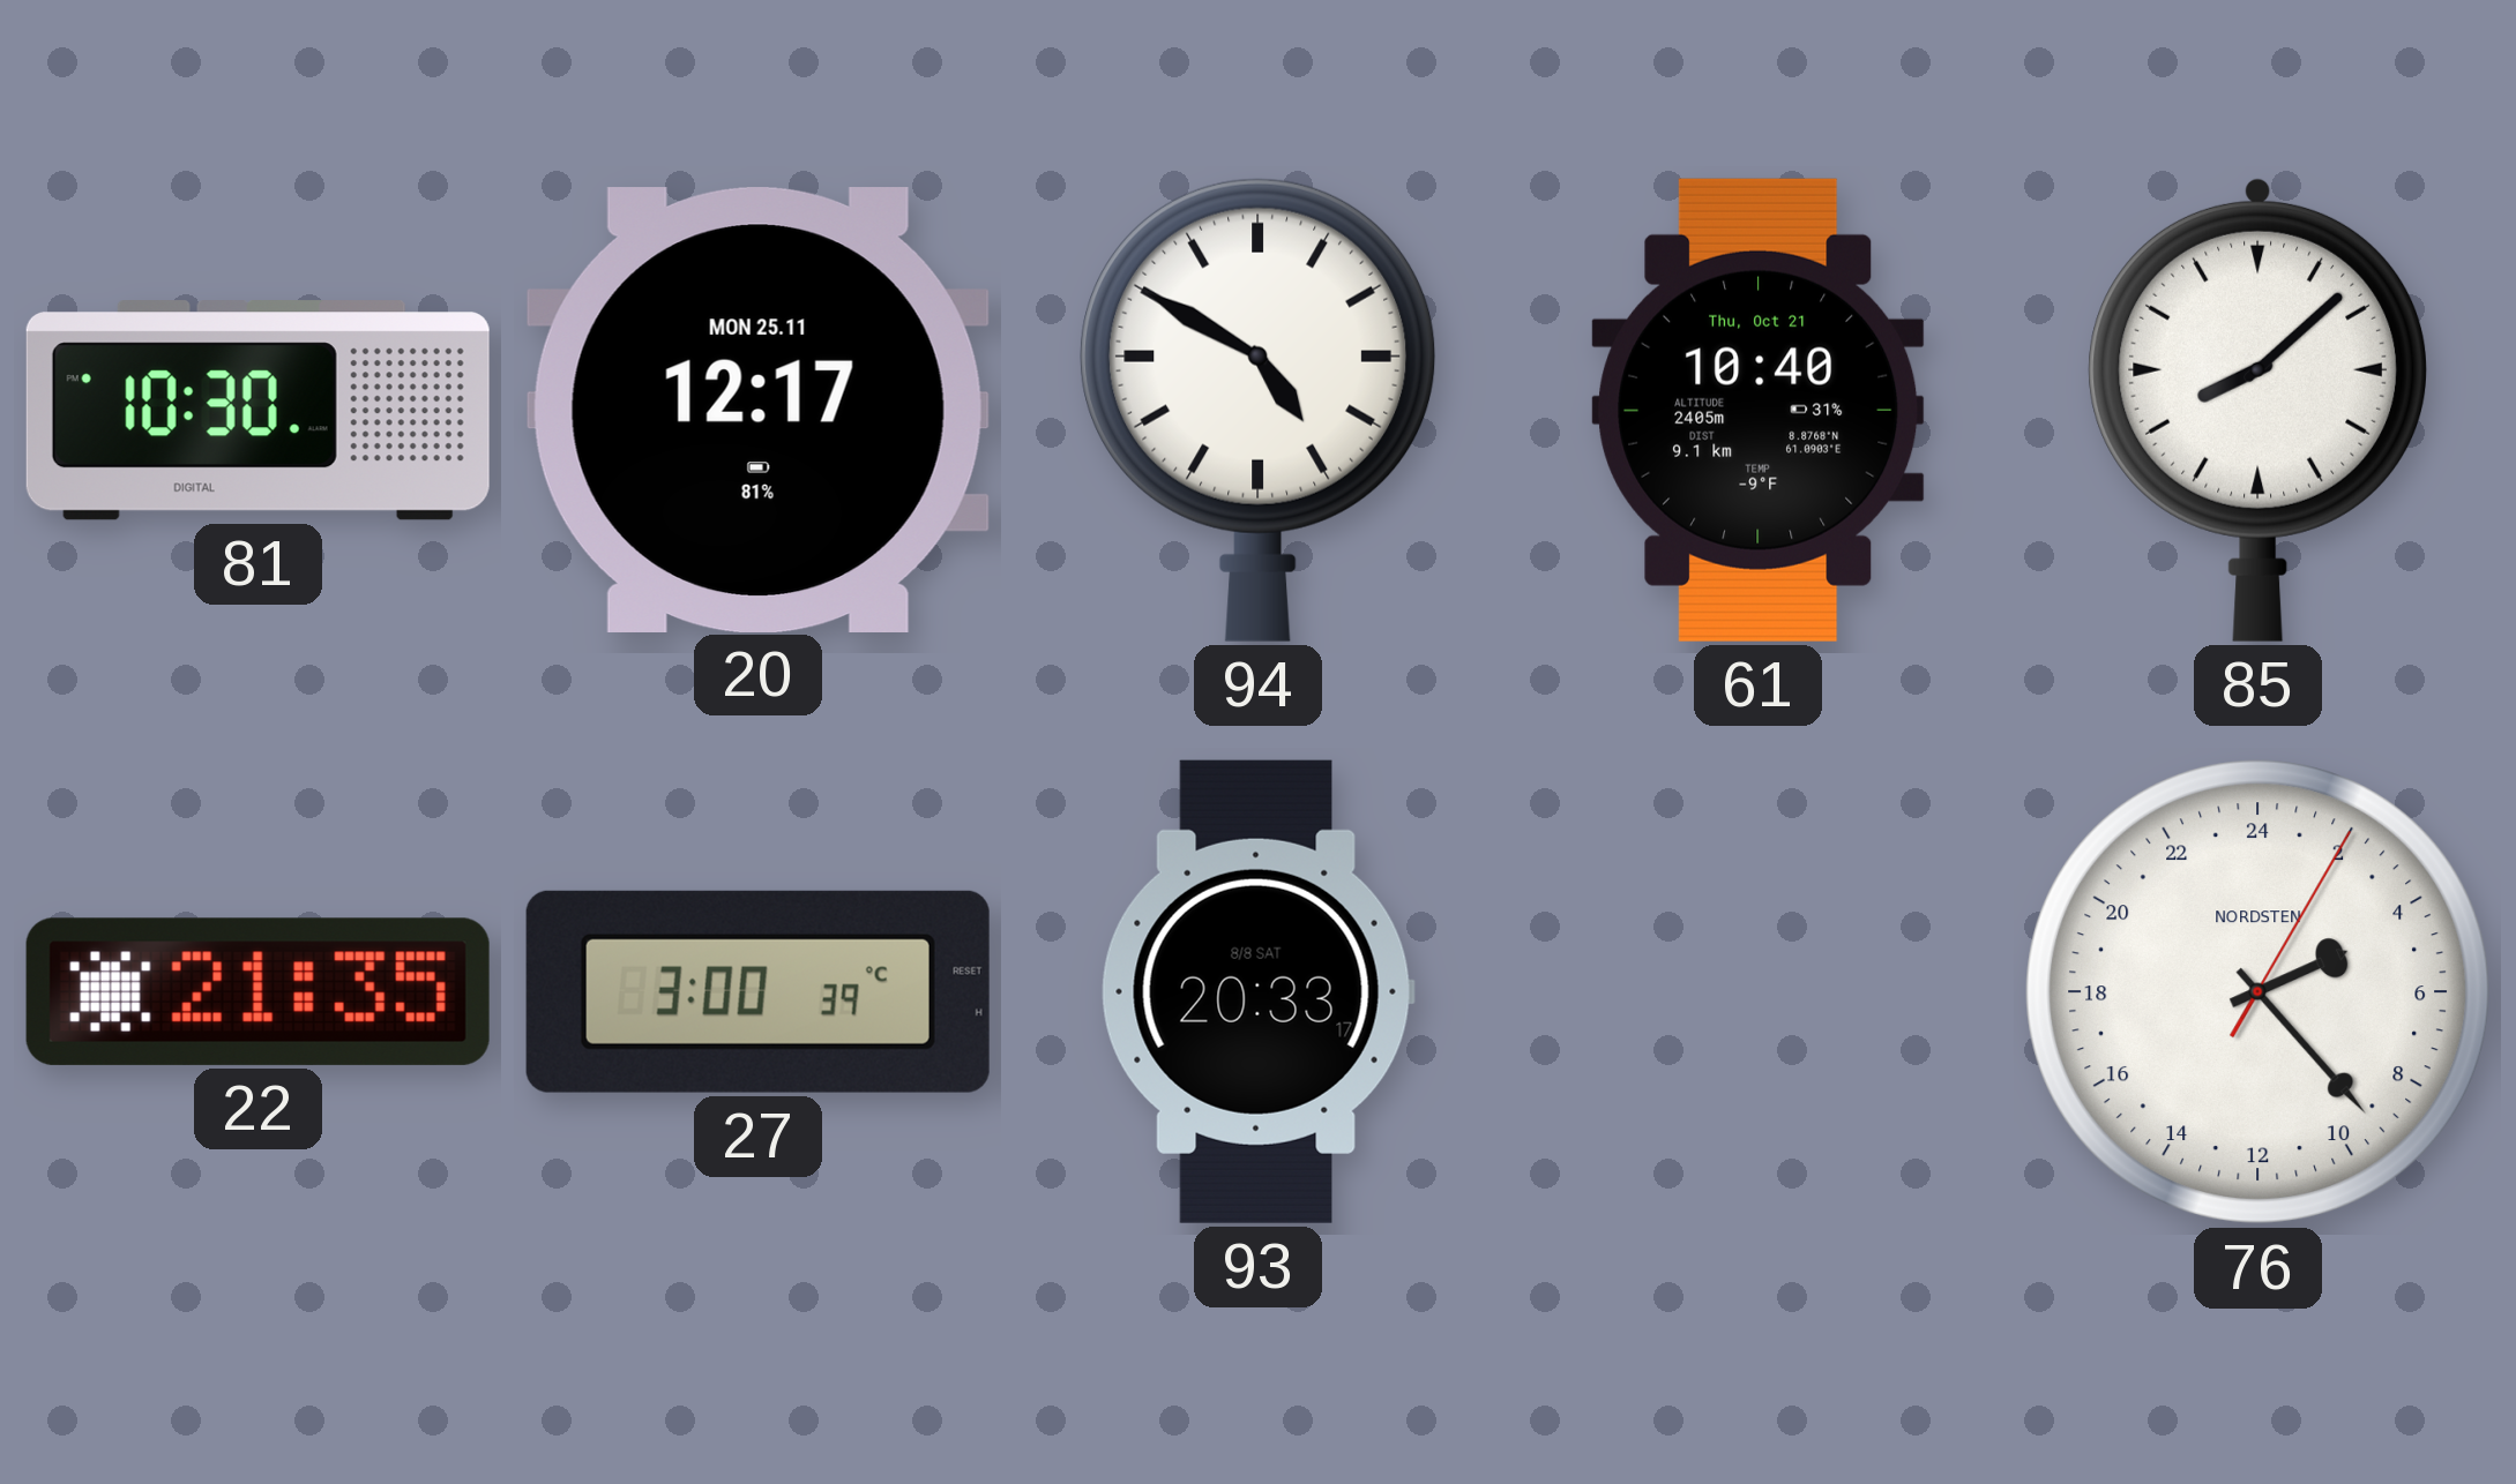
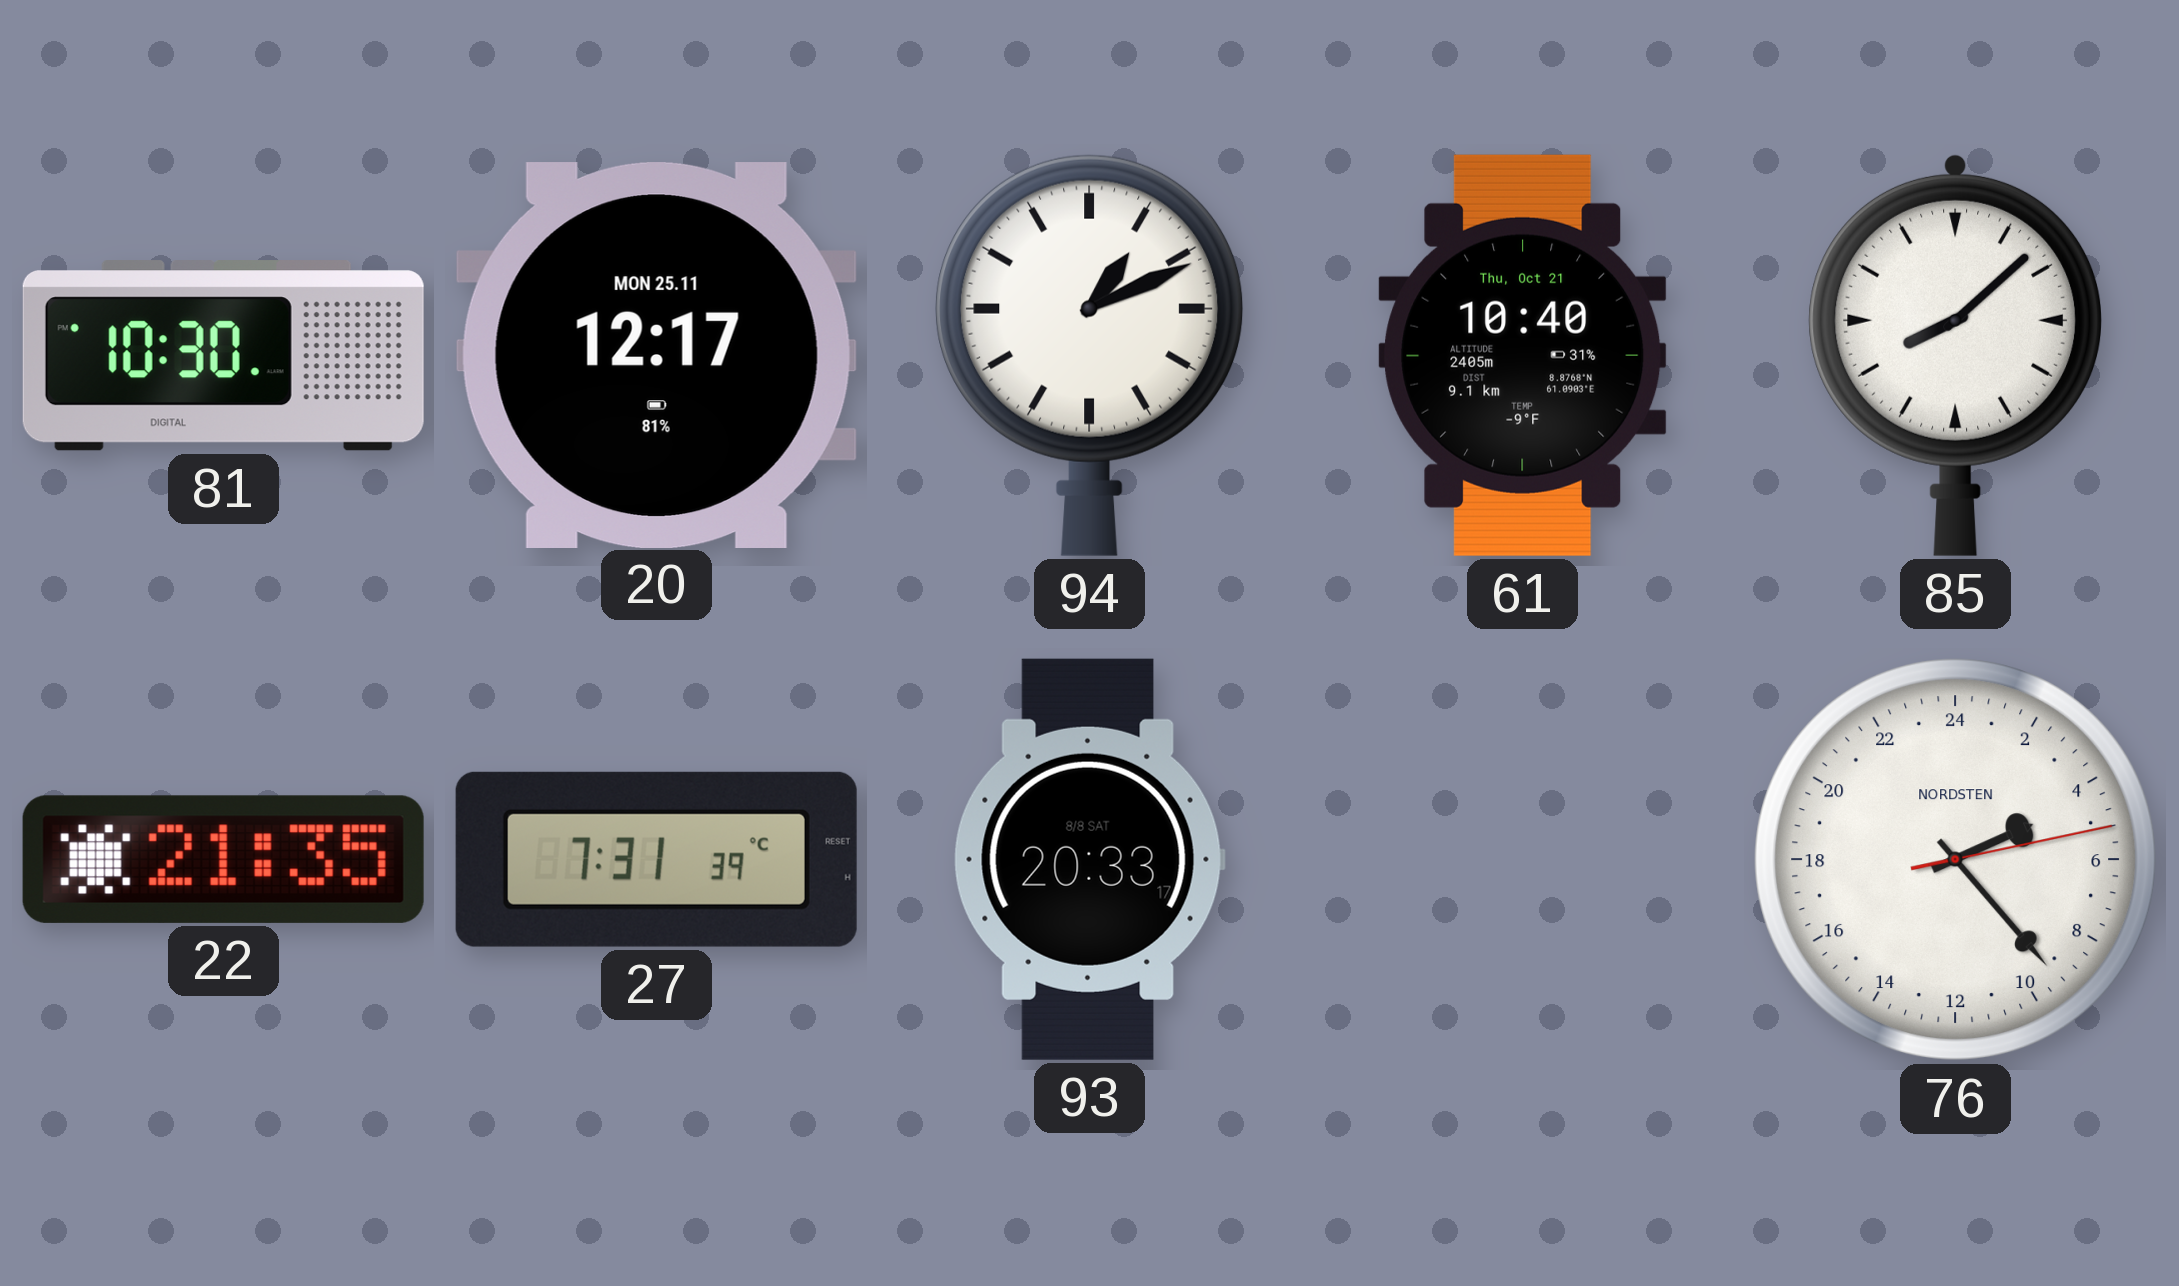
94: 4:50 -> 1:11 (1090, 355)
27: 3:00 -> 7:31 (656, 859)
76: 4:23:05 -> 4:23:13 (1956, 860)
